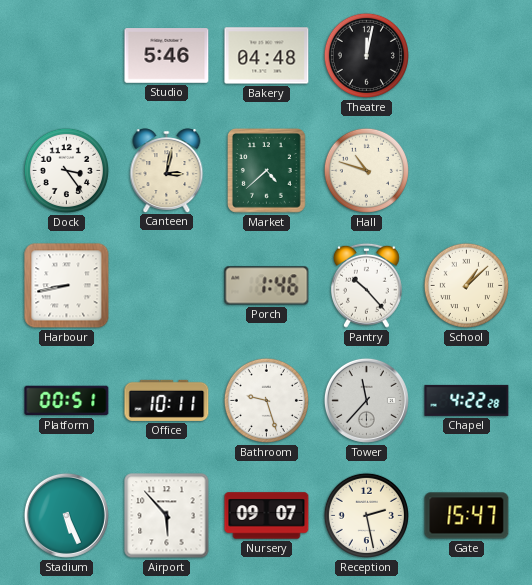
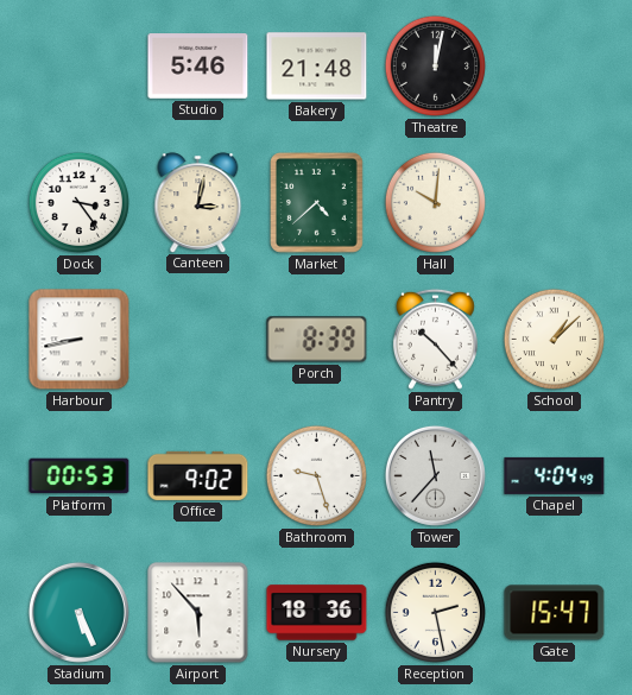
Bakery: 04:48 -> 21:48 (317, 67)
Hall: 10:48 -> 10:01 (435, 202)
Porch: 1:46 -> 8:39 (317, 340)
Platform: 00:51 -> 00:53 (80, 476)
Office: 10:11 -> 9:02 (198, 475)
Chapel: 4:22 -> 4:04 (555, 475)
Nursery: 09:07 -> 18:36 (317, 613)
